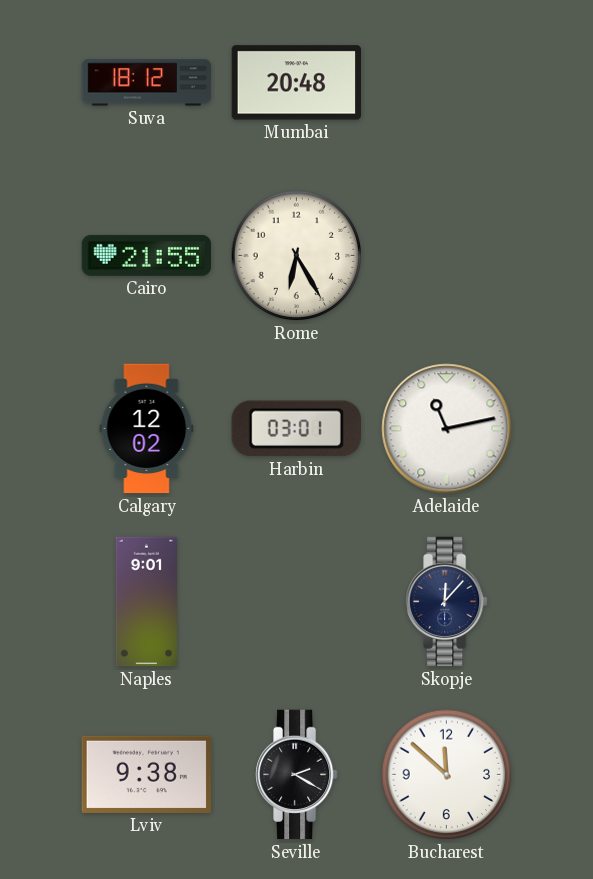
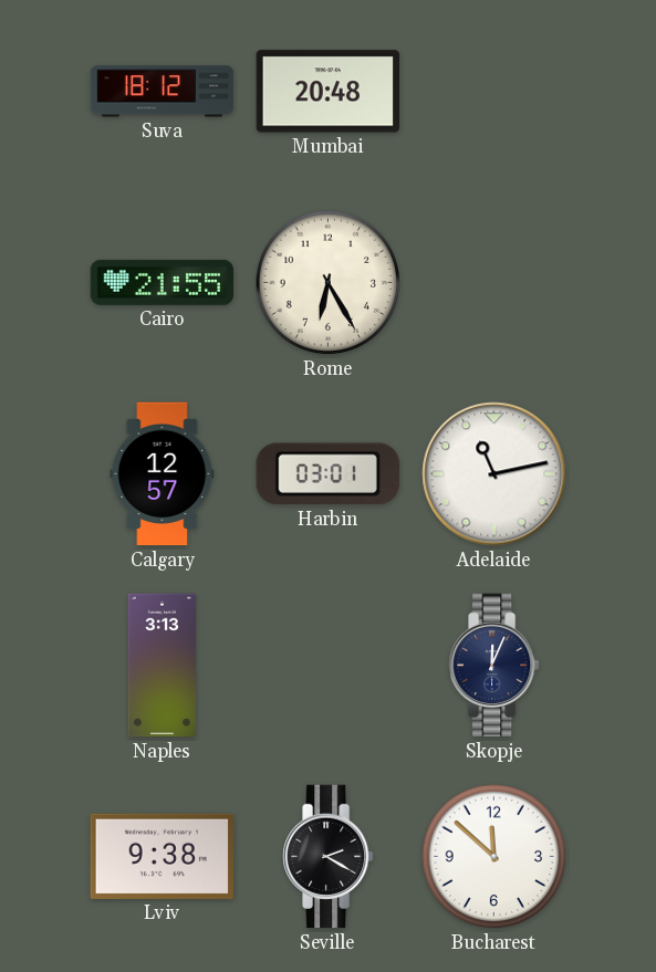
Calgary: 12:02 -> 12:57 (163, 474)
Naples: 9:01 -> 3:13 (162, 666)
Skopje: 12:07 -> 12:04 (494, 666)
